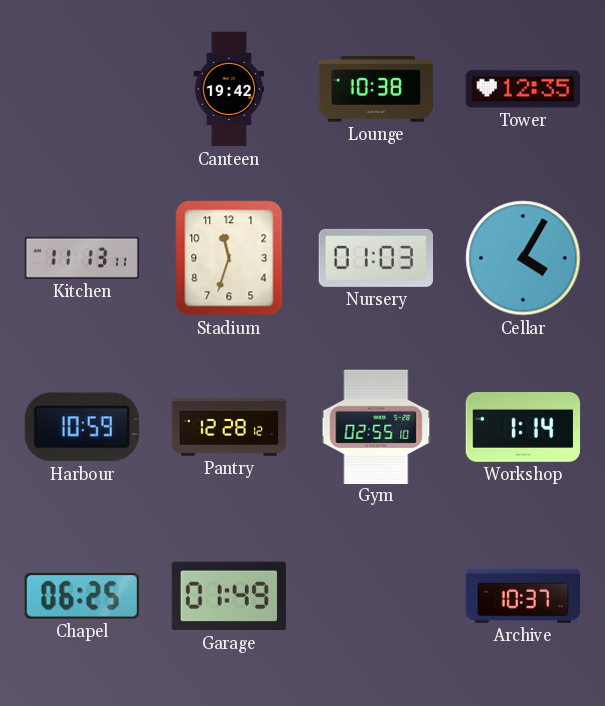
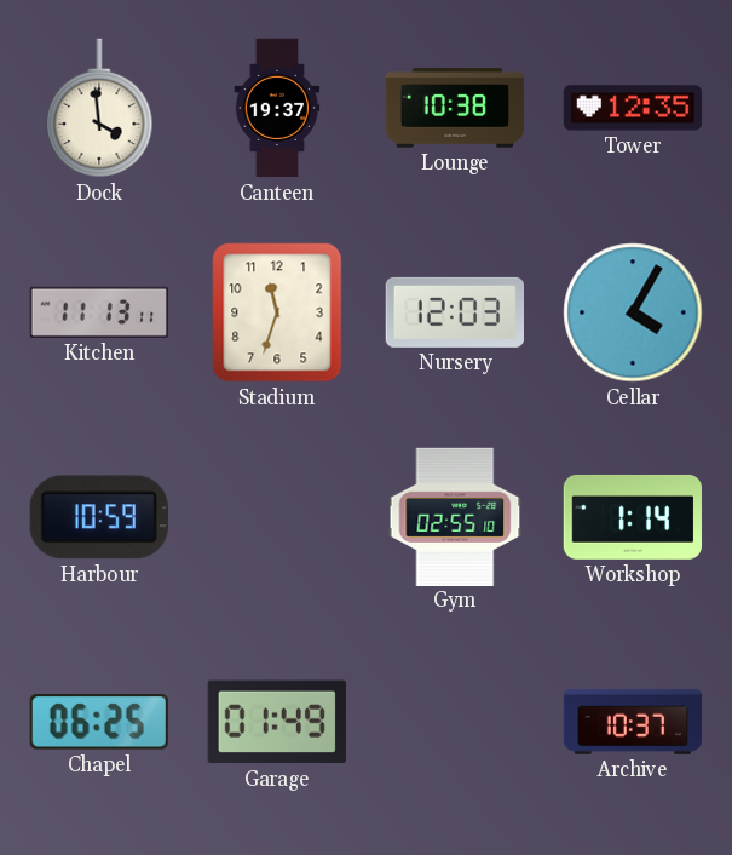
Dock: none -> 3:59 (99, 108)
Canteen: 19:42 -> 19:37 (277, 108)
Nursery: 01:03 -> 12:03 (454, 312)
Pantry: 12:28 -> none (229, 428)
